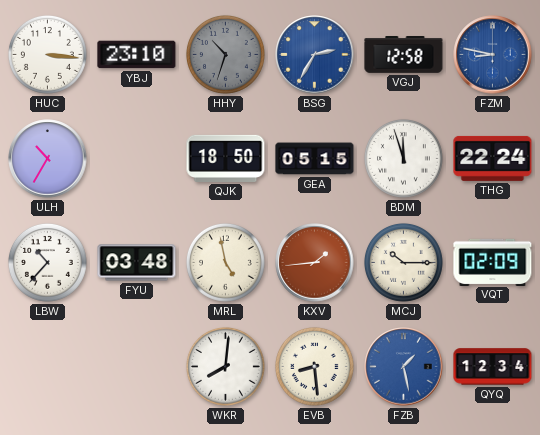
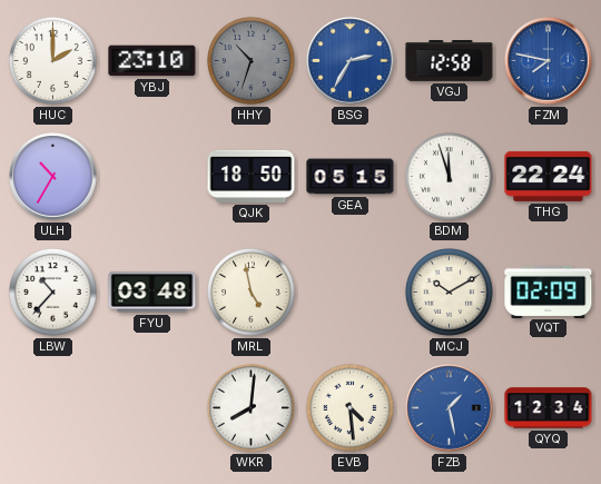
HUC: 3:16 -> 2:00 (52, 60)
FZM: 8:47 -> 7:47 (549, 61)
KXV: 1:44 -> none (315, 263)
MCJ: 10:15 -> 10:10 (449, 292)
EVB: 8:29 -> 4:29 (349, 407)
